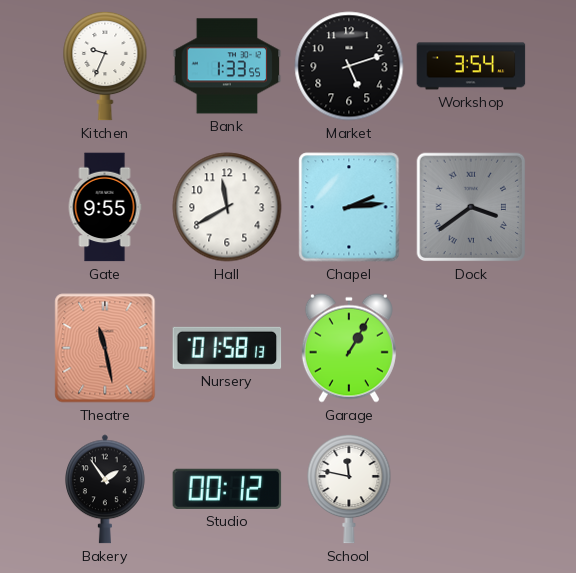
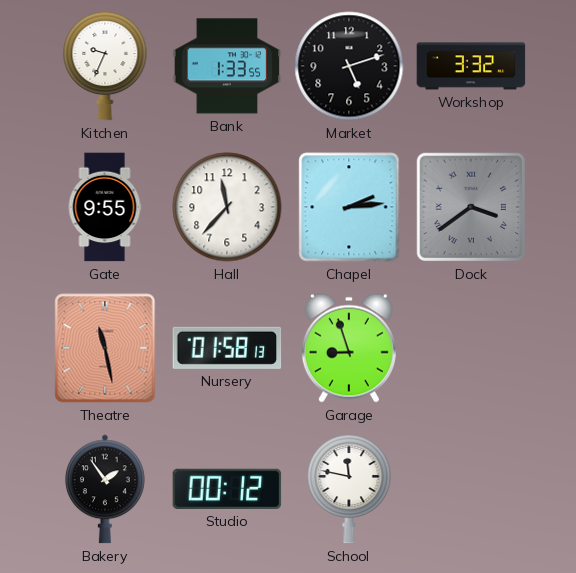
Workshop: 3:54 -> 3:32 (471, 66)
Hall: 11:40 -> 11:37 (227, 207)
Garage: 1:05 -> 8:57 (349, 348)
